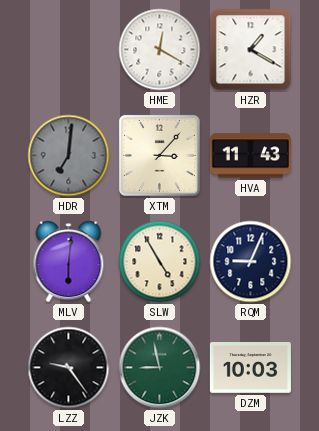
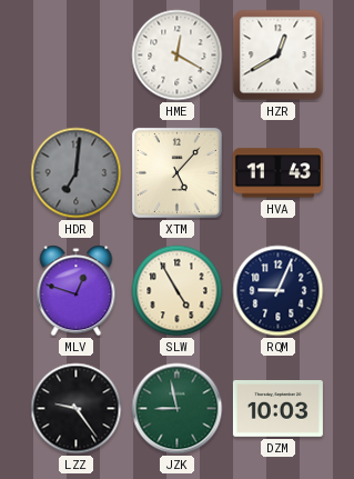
HZR: 1:20 -> 12:40 (279, 56)
XTM: 3:07 -> 5:07 (176, 172)
MLV: 6:01 -> 12:48 (77, 291)
